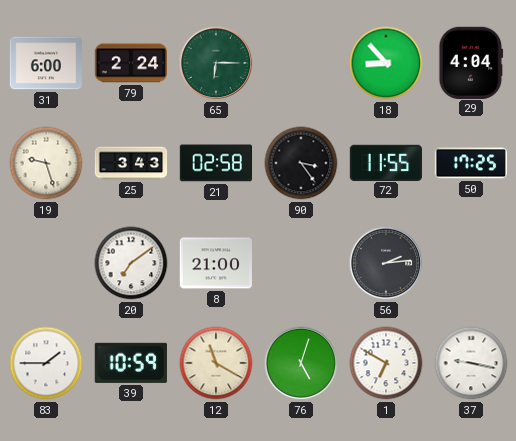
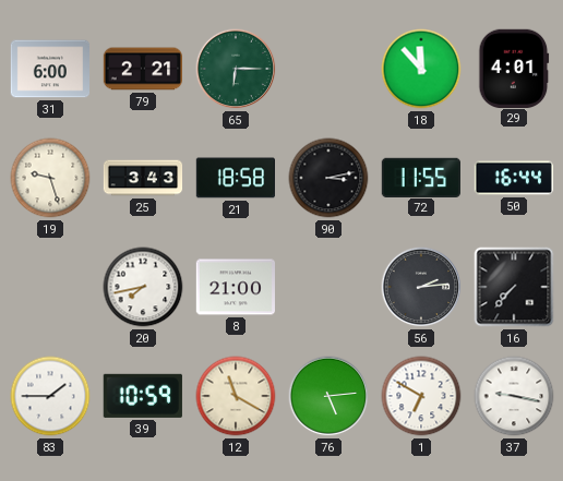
79: 2:24 -> 2:21 (143, 69)
18: 8:53 -> 11:53 (421, 69)
29: 4:04 -> 4:01 (514, 68)
21: 02:58 -> 18:58 (235, 178)
90: 3:24 -> 3:13 (328, 178)
50: 17:25 -> 16:44 (514, 178)
20: 7:09 -> 7:43 (143, 287)
16: none -> 7:37 (514, 287)
76: 5:03 -> 5:14 (328, 396)
